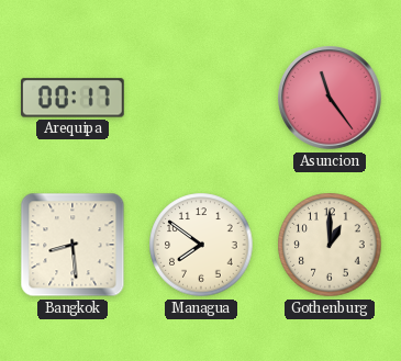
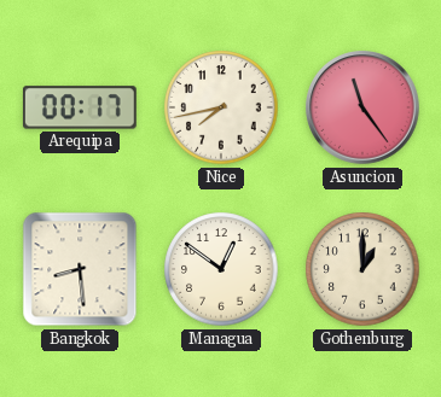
Nice: none -> 7:43 (221, 107)
Managua: 7:51 -> 12:51 (221, 269)
